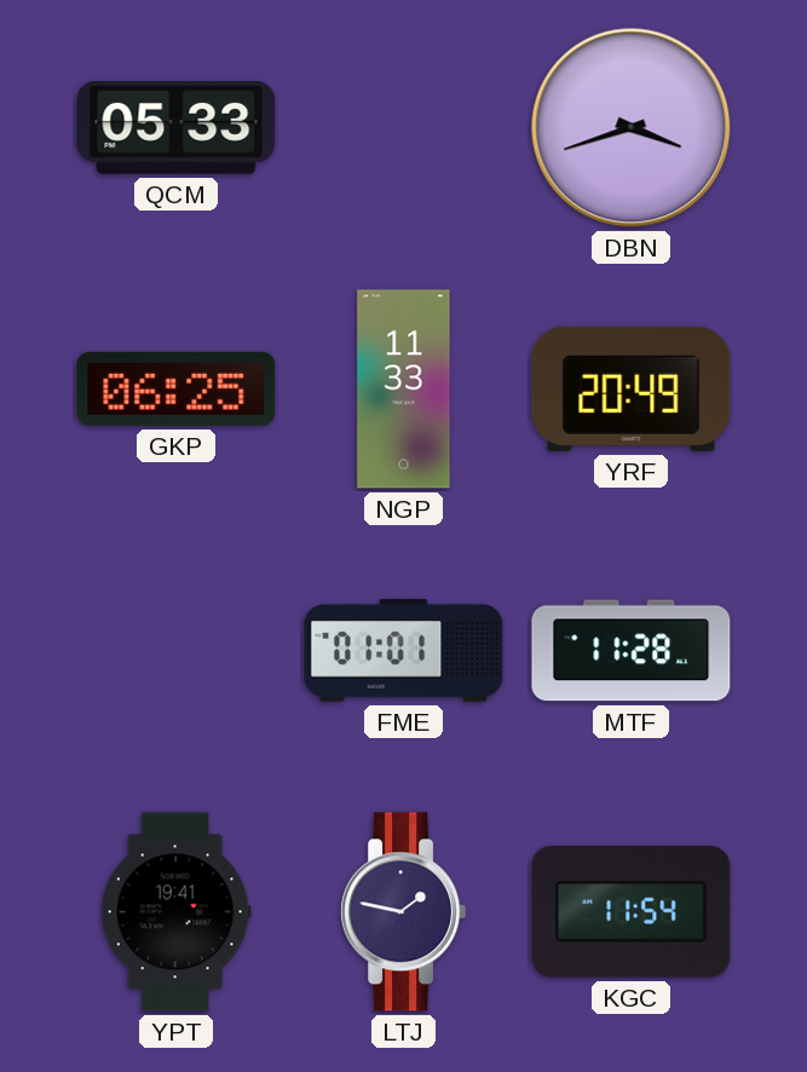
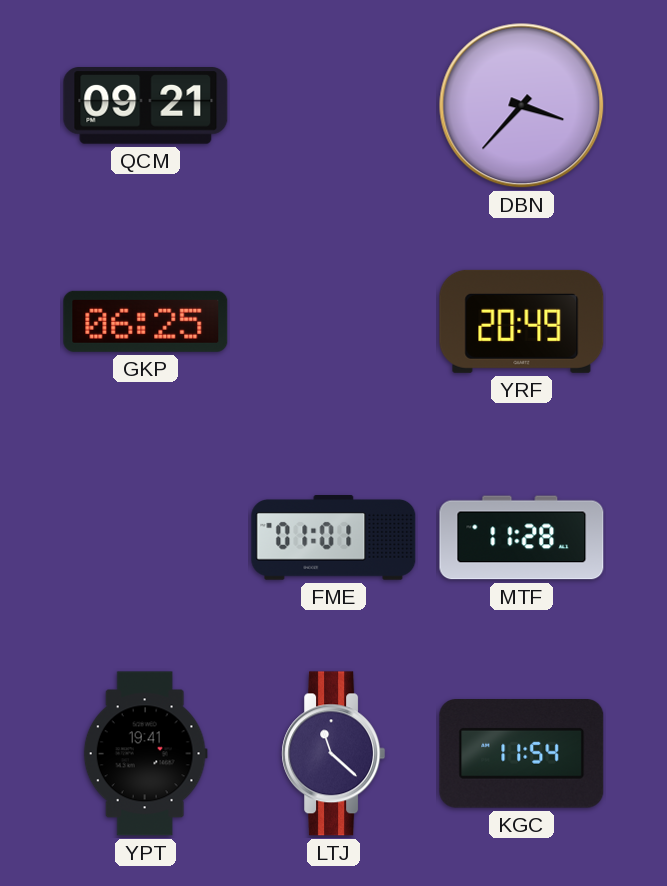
QCM: 05:33 -> 09:21 (146, 106)
DBN: 3:42 -> 3:37 (522, 106)
NGP: 11:33 -> none (404, 390)
LTJ: 1:47 -> 11:22 (334, 754)
